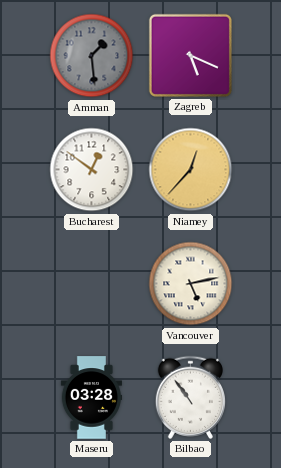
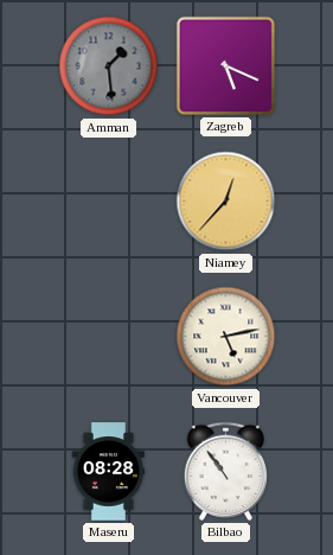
Bucharest: 12:51 -> none (92, 170)
Maseru: 03:28 -> 08:28 (109, 472)
